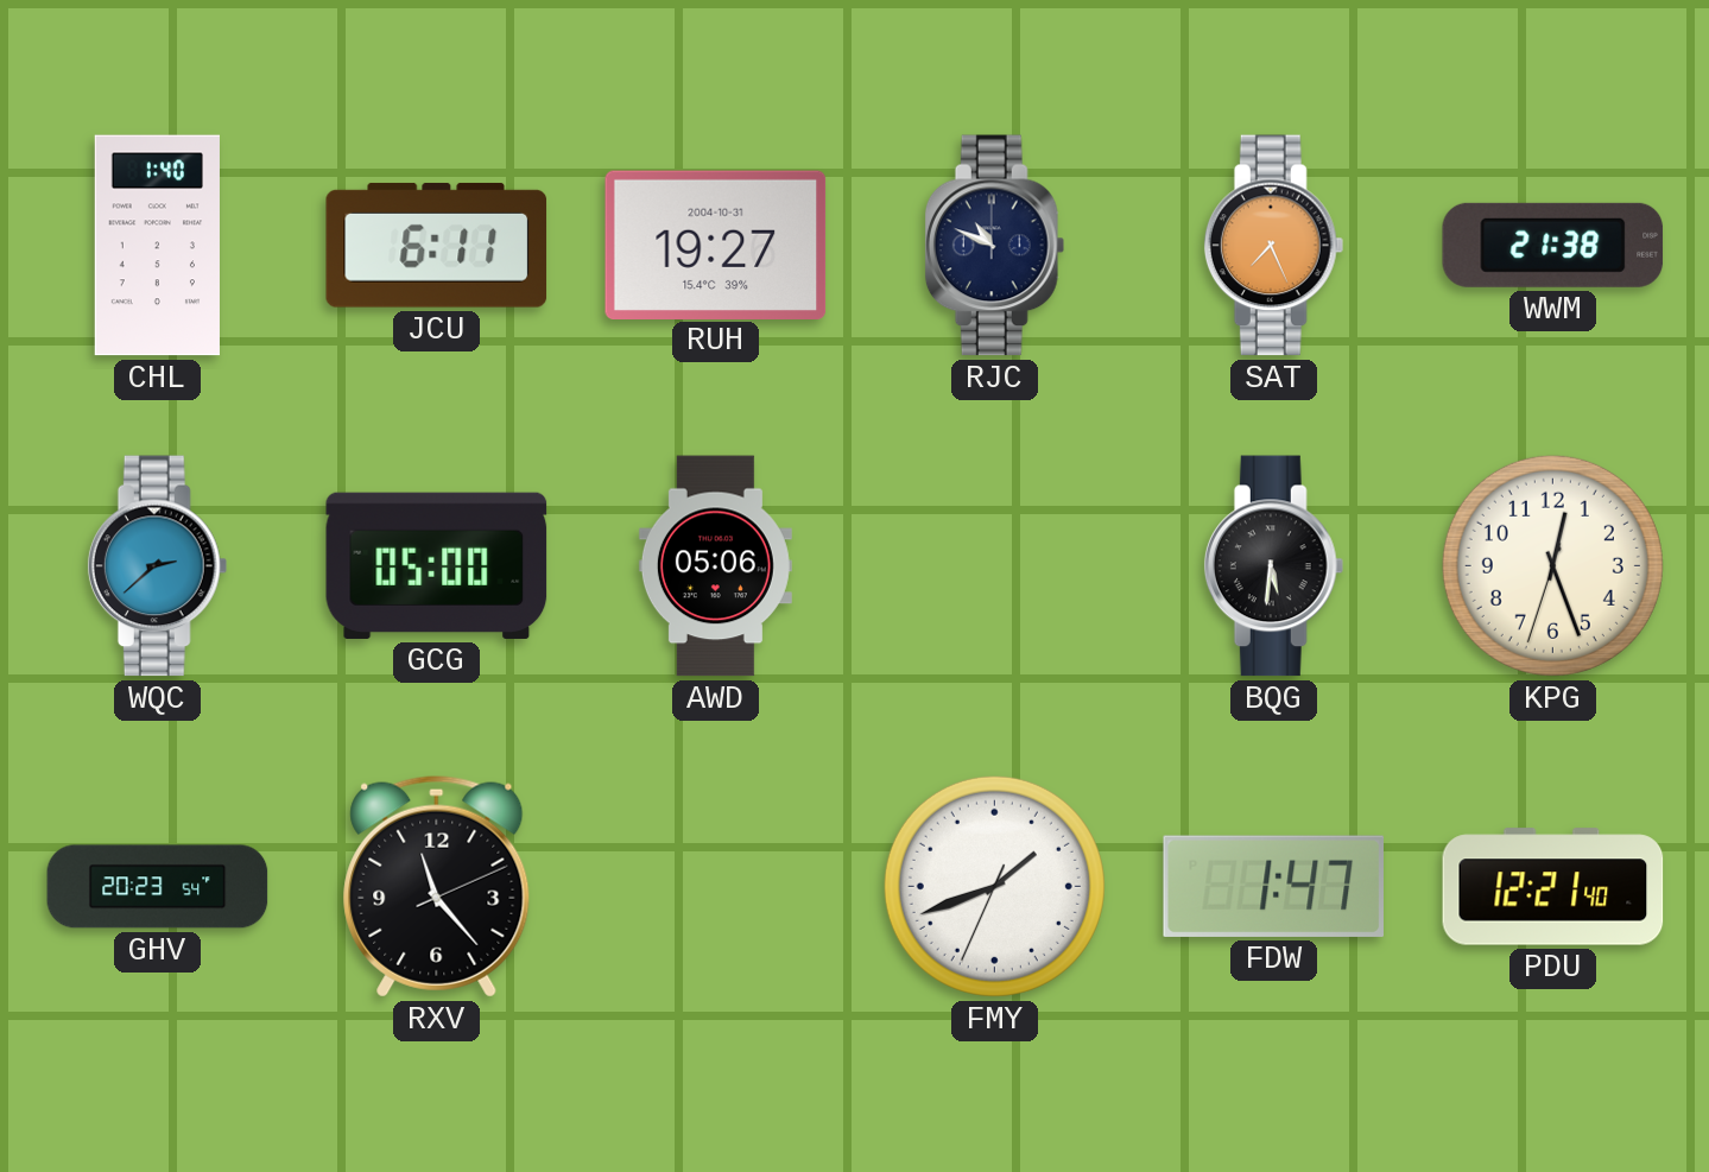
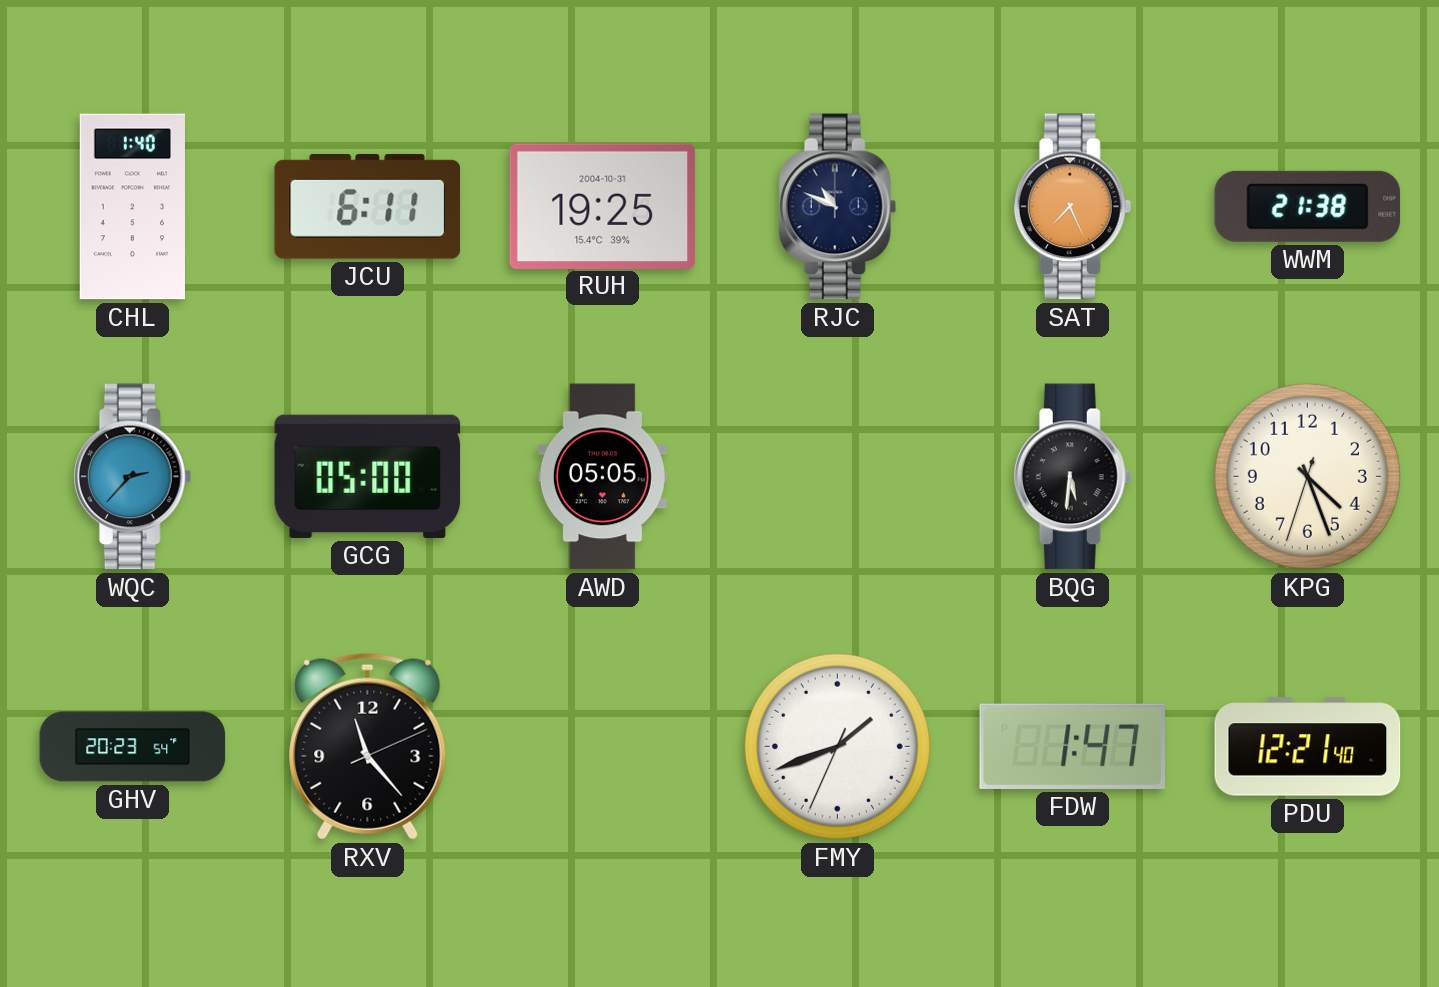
RUH: 19:27 -> 19:25 (603, 206)
WQC: 2:38 -> 2:37 (133, 477)
AWD: 05:06 -> 05:05 (602, 477)
KPG: 12:26 -> 4:26 (1307, 476)
